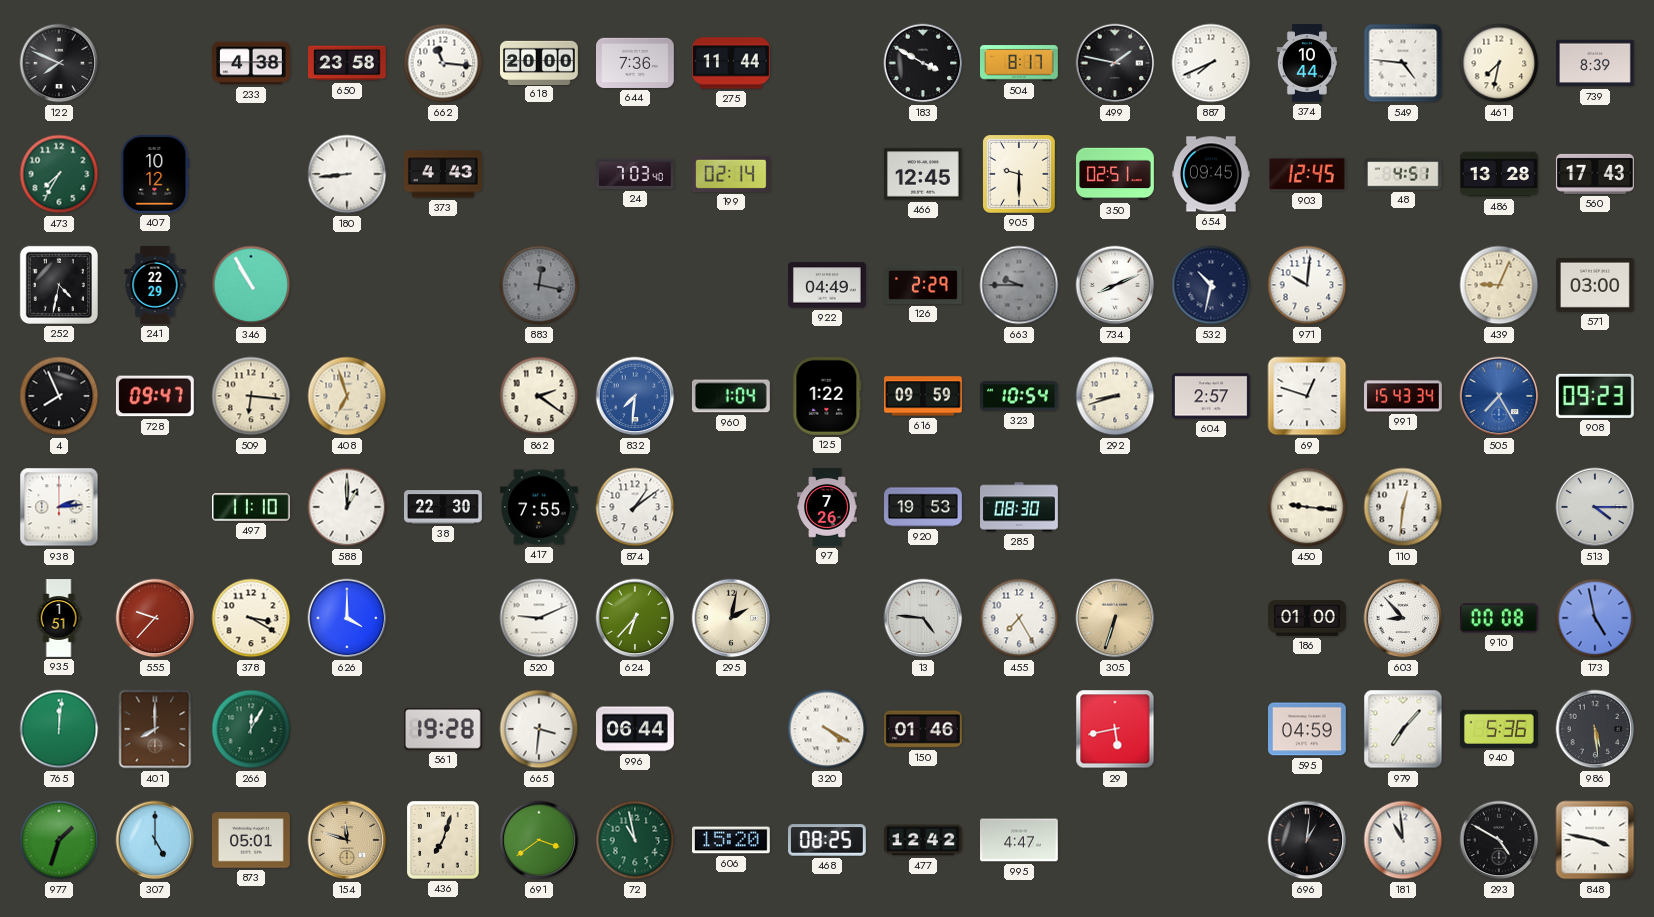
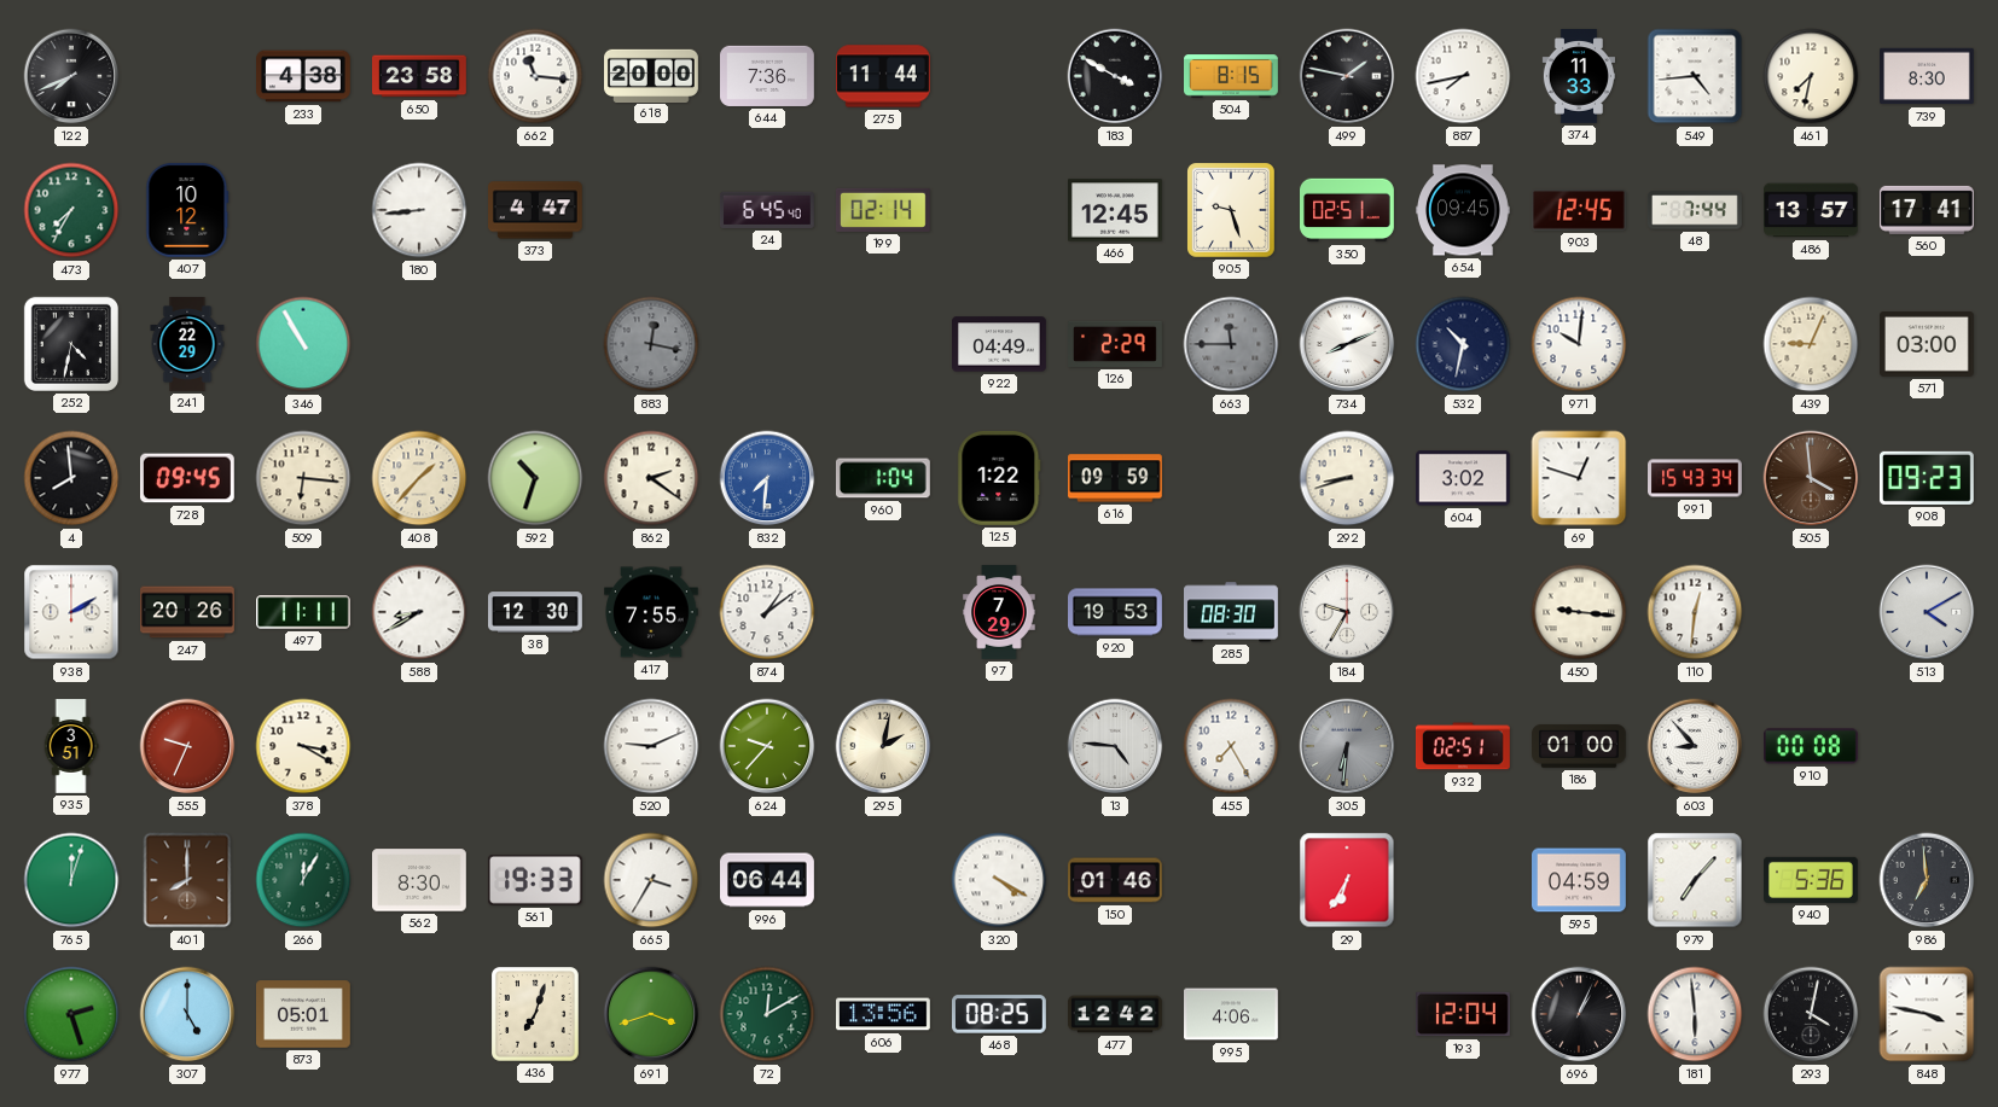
122: 7:49 -> 7:41 (71, 76)
504: 8:17 -> 8:15 (1231, 76)
887: 7:41 -> 7:43 (1463, 76)
374: 10:44 -> 11:33 (1578, 76)
549: 4:46 -> 4:44 (1695, 76)
739: 8:39 -> 8:30 (1928, 76)
373: 4:43 -> 4:47 (536, 210)
24: 7:03 -> 6:45 (768, 210)
905: 9:30 -> 9:27 (1232, 211)
48: 4:51 -> 7:44 (1695, 210)
486: 13:28 -> 13:57 (1812, 210)
560: 17:43 -> 17:41 (1927, 210)
663: 9:45 -> 11:45 (1231, 344)
4: 7:56 -> 7:59 (71, 478)
728: 09:47 -> 09:45 (187, 478)
408: 6:57 -> 1:37 (419, 478)
592: none -> 10:33 (535, 478)
323: 10:54 -> none (1019, 396)
604: 2:57 -> 3:02 (1464, 478)
505: 7:25 -> 3:59 (1811, 478)
505 dial: blue -> brown (1811, 478)
938: 2:14 -> 2:10 (71, 612)
247: none -> 20:26 (188, 612)
497: 11:10 -> 11:11 (304, 612)
588: 1:00 -> 8:40 (419, 612)
38: 22:30 -> 12:30 (536, 612)
97: 7:26 -> 7:29 (999, 612)
184: none -> 9:35 (1347, 612)
513: 4:15 -> 4:10 (1927, 612)
935: 1:51 -> 3:51 (71, 746)
555: 9:37 -> 9:34 (187, 746)
626: 4:00 -> none (347, 618)
624: 6:37 -> 9:37 (767, 746)
305: 6:33 -> 6:31 (1347, 746)
305 dial: champagne -> grey (1347, 746)
932: none -> 02:51 (1463, 746)
173: 4:58 -> none (1595, 618)
765: 12:01 -> 12:03 (71, 880)
562: none -> 8:30 (420, 880)
561: 19:28 -> 19:33 (535, 881)
665: 3:31 -> 3:35 (651, 880)
29: 5:43 -> 6:35 (1347, 880)
986: 5:29 -> 6:59 (1927, 880)
977: 1:33 -> 2:27 (71, 1014)
154: 11:48 -> none (347, 840)
691: 3:39 -> 3:42 (651, 1014)
72: 10:58 -> 12:10 (767, 1014)
606: 15:20 -> 13:56 (884, 1014)
995: 4:47 -> 4:06 (1232, 1014)
193: none -> 12:04 (1464, 1014)
696: 1:01 -> 1:04 (1579, 1014)
181: 10:59 -> 5:59 (1695, 1014)
293: 4:50 -> 4:02 (1811, 1014)
